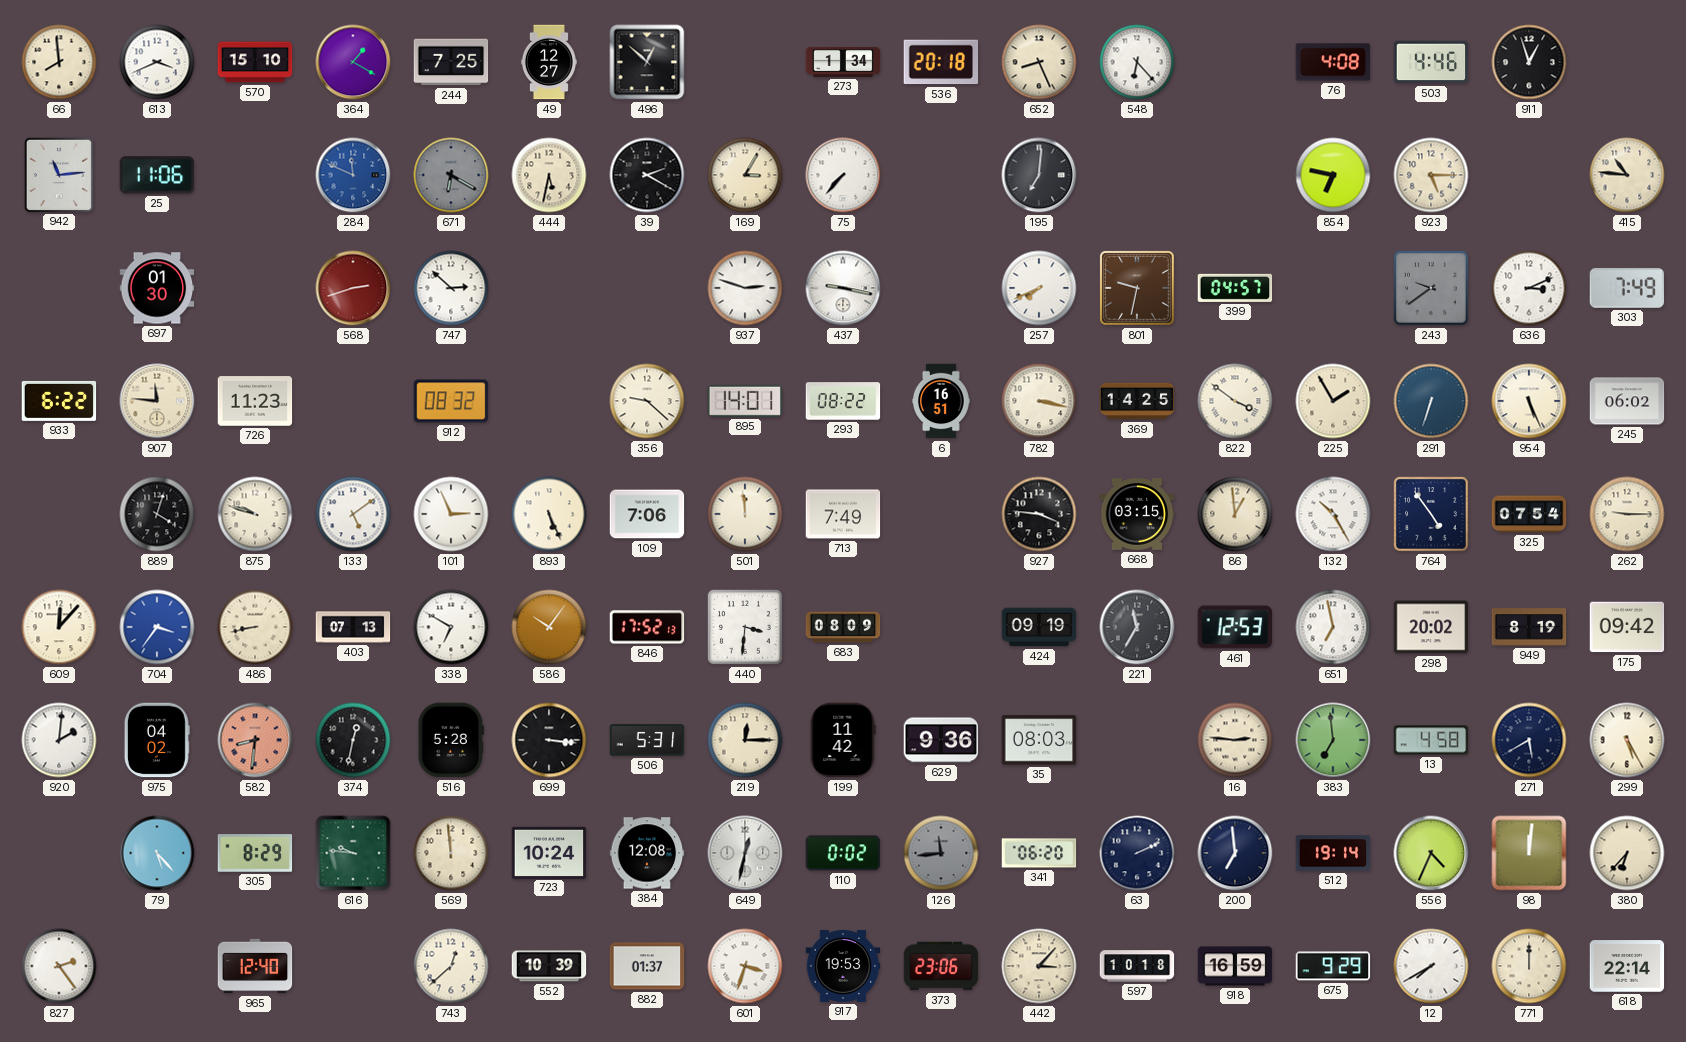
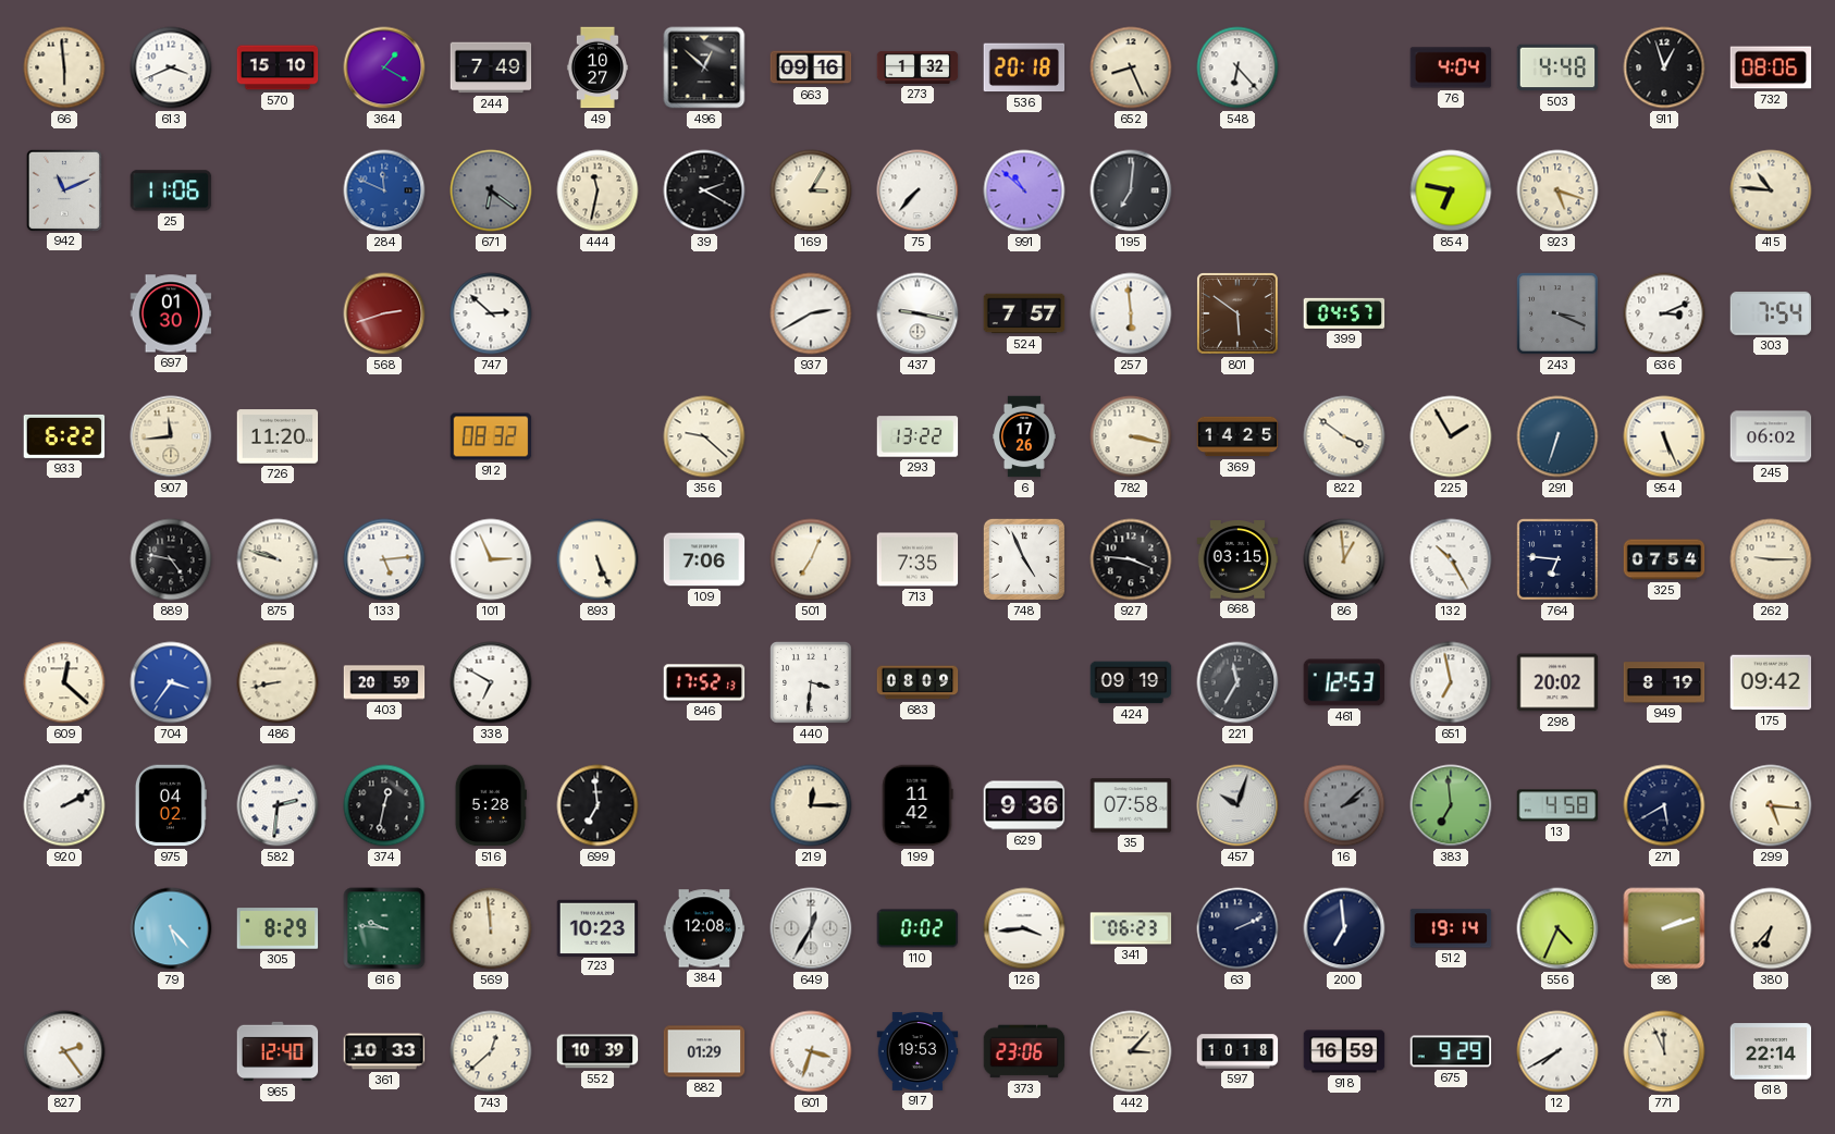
66: 7:59 -> 5:59 (64, 67)
244: 7:25 -> 7:49 (491, 67)
49: 12:27 -> 10:27 (598, 67)
663: none -> 09:16 (811, 67)
273: 1:34 -> 1:32 (918, 67)
76: 4:08 -> 4:04 (1451, 67)
503: 4:46 -> 4:48 (1557, 67)
732: none -> 08:06 (1771, 67)
942: 11:14 -> 11:11 (64, 189)
671: 6:20 -> 6:21 (491, 190)
444: 5:32 -> 11:32 (598, 190)
991: none -> 10:52 (1024, 190)
923: 5:15 -> 5:18 (1557, 190)
937: 2:48 -> 2:40 (811, 313)
524: none -> 7:57 (1024, 313)
257: 7:41 -> 5:59 (1131, 313)
801: 9:32 -> 5:51 (1239, 315)
243: 9:39 -> 3:19 (1557, 313)
303: 7:49 -> 7:54 (1771, 313)
907: 11:46 -> 11:44 (171, 436)
726: 11:23 -> 11:20 (278, 436)
895: 14:01 -> none (745, 401)
293: 08:22 -> 13:22 (918, 436)
6: 16:51 -> 17:26 (1025, 436)
889: 4:03 -> 4:47 (171, 559)
133: 5:09 -> 5:14 (384, 559)
501: 11:59 -> 7:04 (811, 559)
713: 7:49 -> 7:35 (918, 559)
748: none -> 4:56 (1024, 559)
764: 4:54 -> 6:46 (1557, 559)
609: 12:07 -> 12:22 (64, 682)
403: 07:13 -> 20:59 (384, 682)
586: 10:06 -> none (549, 627)
920: 2:01 -> 2:10 (64, 805)
582: 8:31 -> 2:31 (278, 805)
582 dial: salmon -> white (278, 805)
699: 3:16 -> 6:59 (598, 805)
506: 5:31 -> none (647, 740)
35: 08:03 -> 07:58 (1131, 805)
457: none -> 10:03 (1237, 805)
16: 2:46 -> 2:08 (1344, 805)
16 dial: cream -> grey (1344, 805)
299: 5:25 -> 5:16 (1771, 805)
723: 10:24 -> 10:23 (598, 927)
649: 12:32 -> 12:35 (811, 928)
126: 11:44 -> 3:44 (1024, 928)
126 dial: grey -> white (1024, 928)
341: 06:20 -> 06:23 (1131, 928)
98: 12:01 -> 2:12 (1664, 928)
361: none -> 10:33 (384, 1051)
882: 01:37 -> 01:29 (704, 1051)
771: 12:00 -> 11:56 (1664, 1051)
